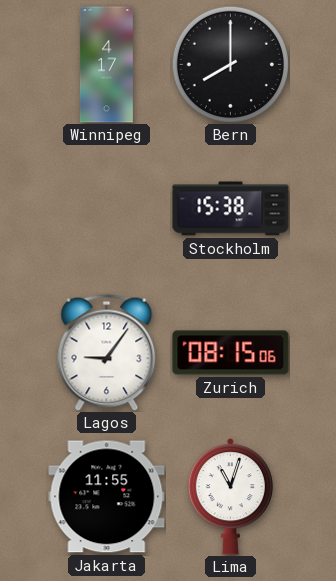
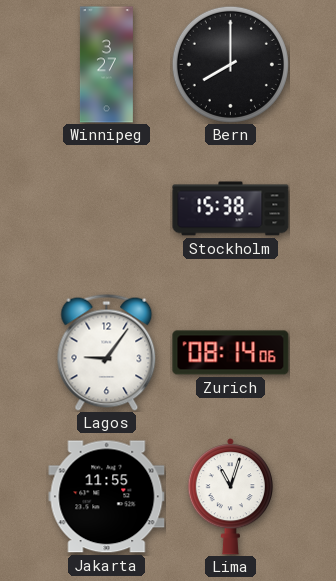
Winnipeg: 4:17 -> 3:27 (106, 65)
Zurich: 08:15 -> 08:14 (231, 353)
